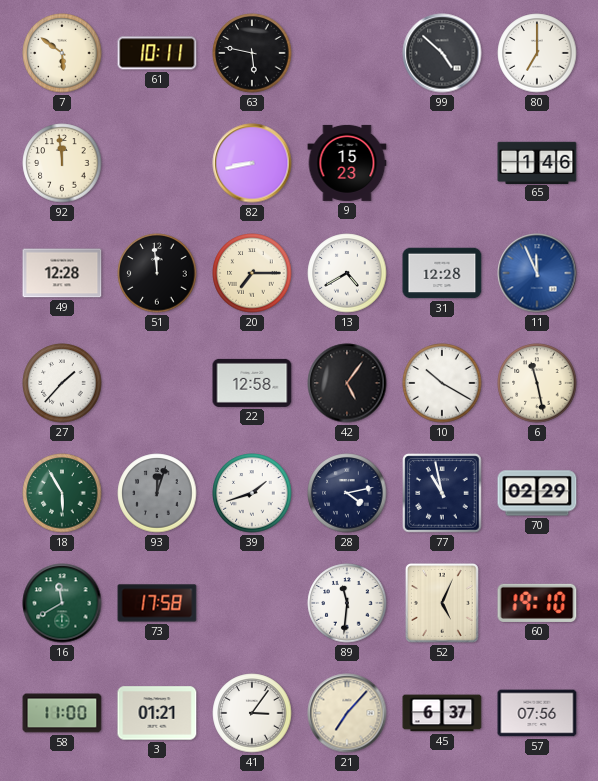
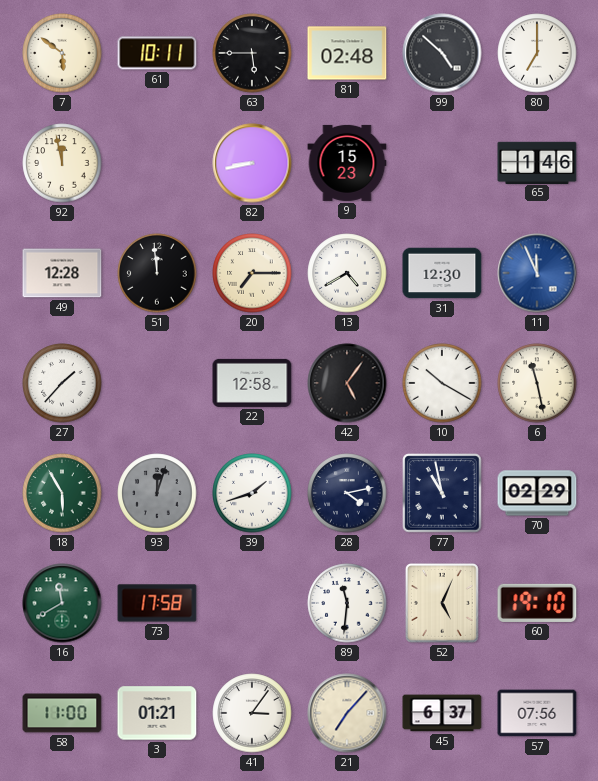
63: 5:47 -> 5:45 (252, 53)
81: none -> 02:48 (347, 53)
92: 11:59 -> 11:58 (62, 163)
31: 12:28 -> 12:30 (442, 273)
